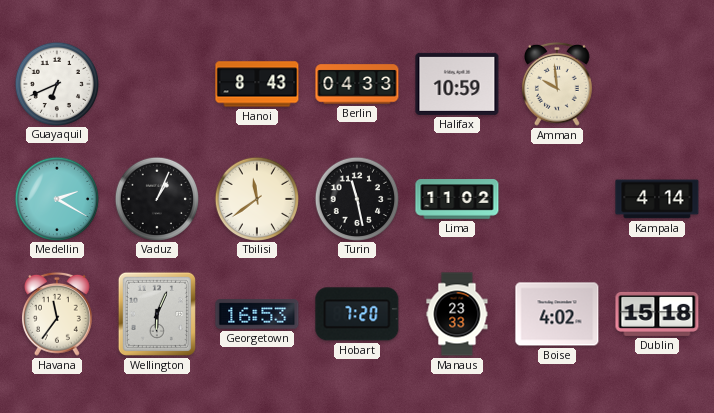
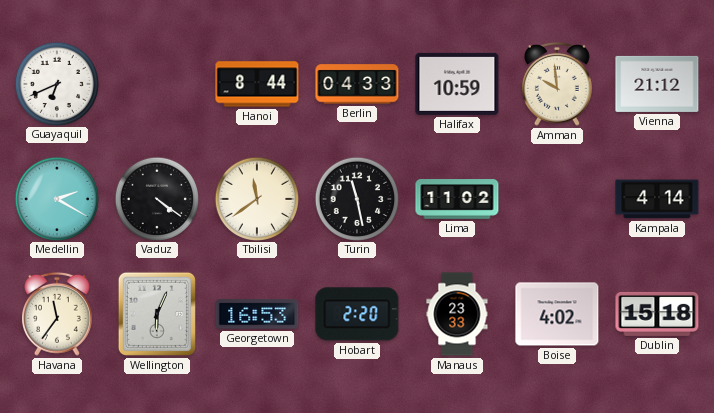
Hanoi: 8:43 -> 8:44 (257, 84)
Vienna: none -> 21:12 (657, 84)
Vaduz: 1:04 -> 4:21 (156, 198)
Hobart: 7:20 -> 2:20 (357, 314)
